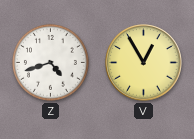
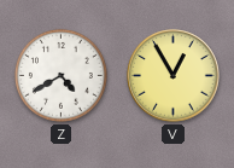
Z: 4:42 -> 4:40 (60, 75)
